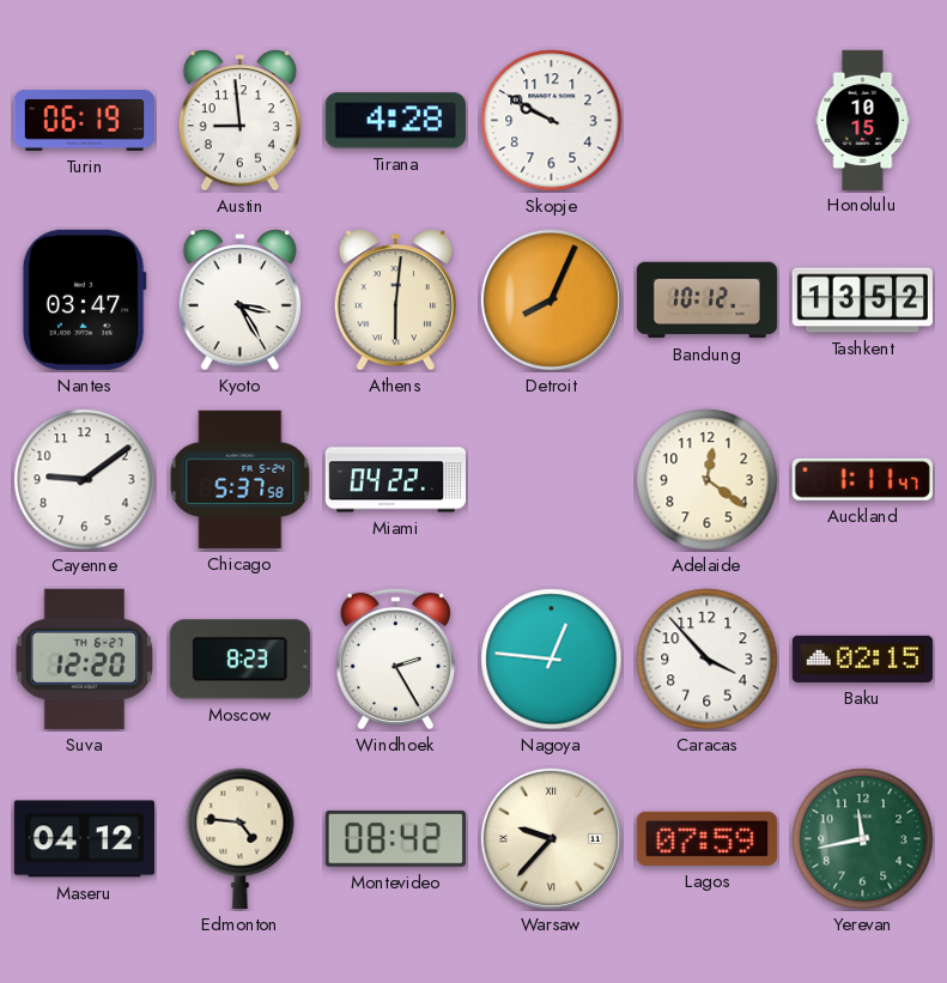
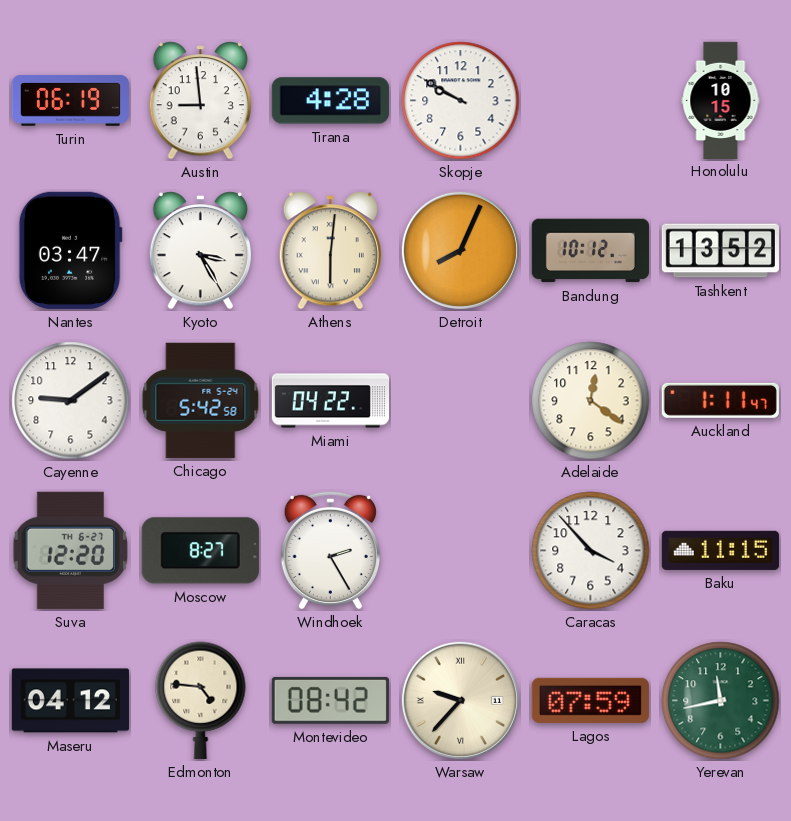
Chicago: 5:37 -> 5:42 (201, 400)
Moscow: 8:23 -> 8:27 (200, 551)
Nagoya: 12:46 -> none (552, 660)
Baku: 02:15 -> 11:15 (720, 550)
